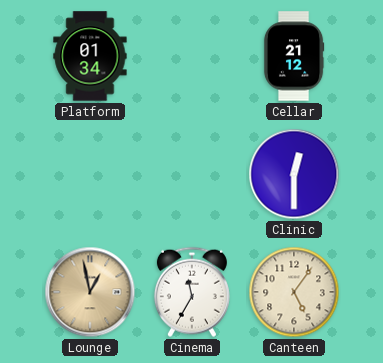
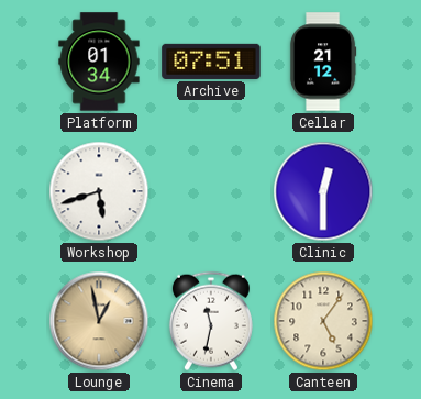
Archive: none -> 07:51 (211, 62)
Workshop: none -> 5:42 (99, 191)
Cinema: 11:35 -> 11:32 (211, 321)
